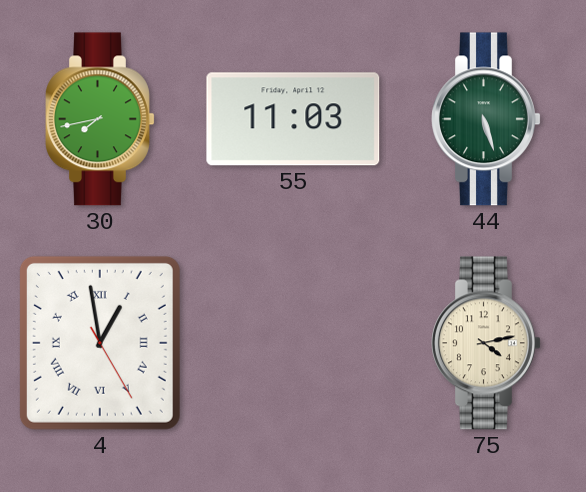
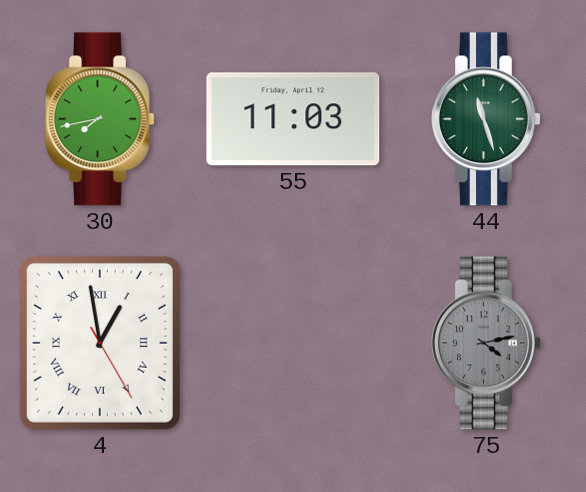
44: 5:27 -> 11:27 (486, 119)
75 dial: cream -> grey (486, 343)
